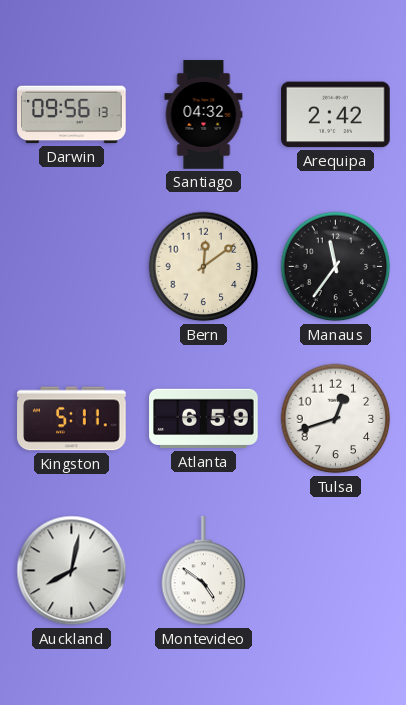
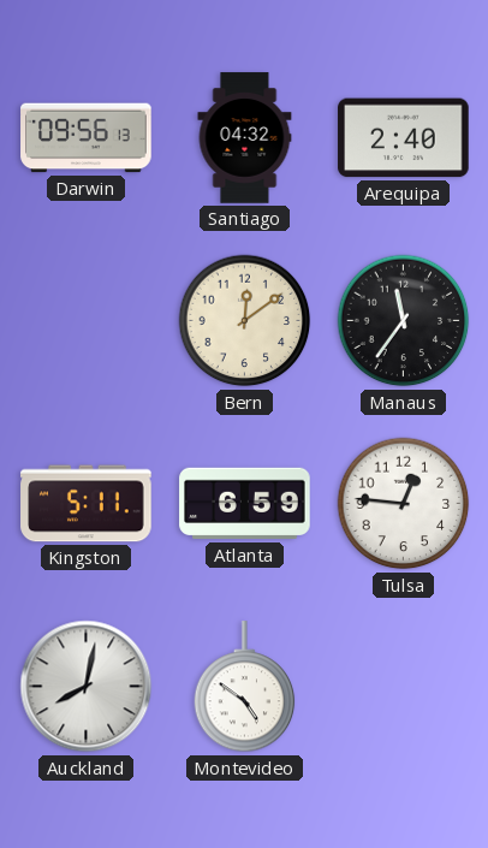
Arequipa: 2:42 -> 2:40 (404, 138)
Tulsa: 12:42 -> 12:46 (404, 504)
